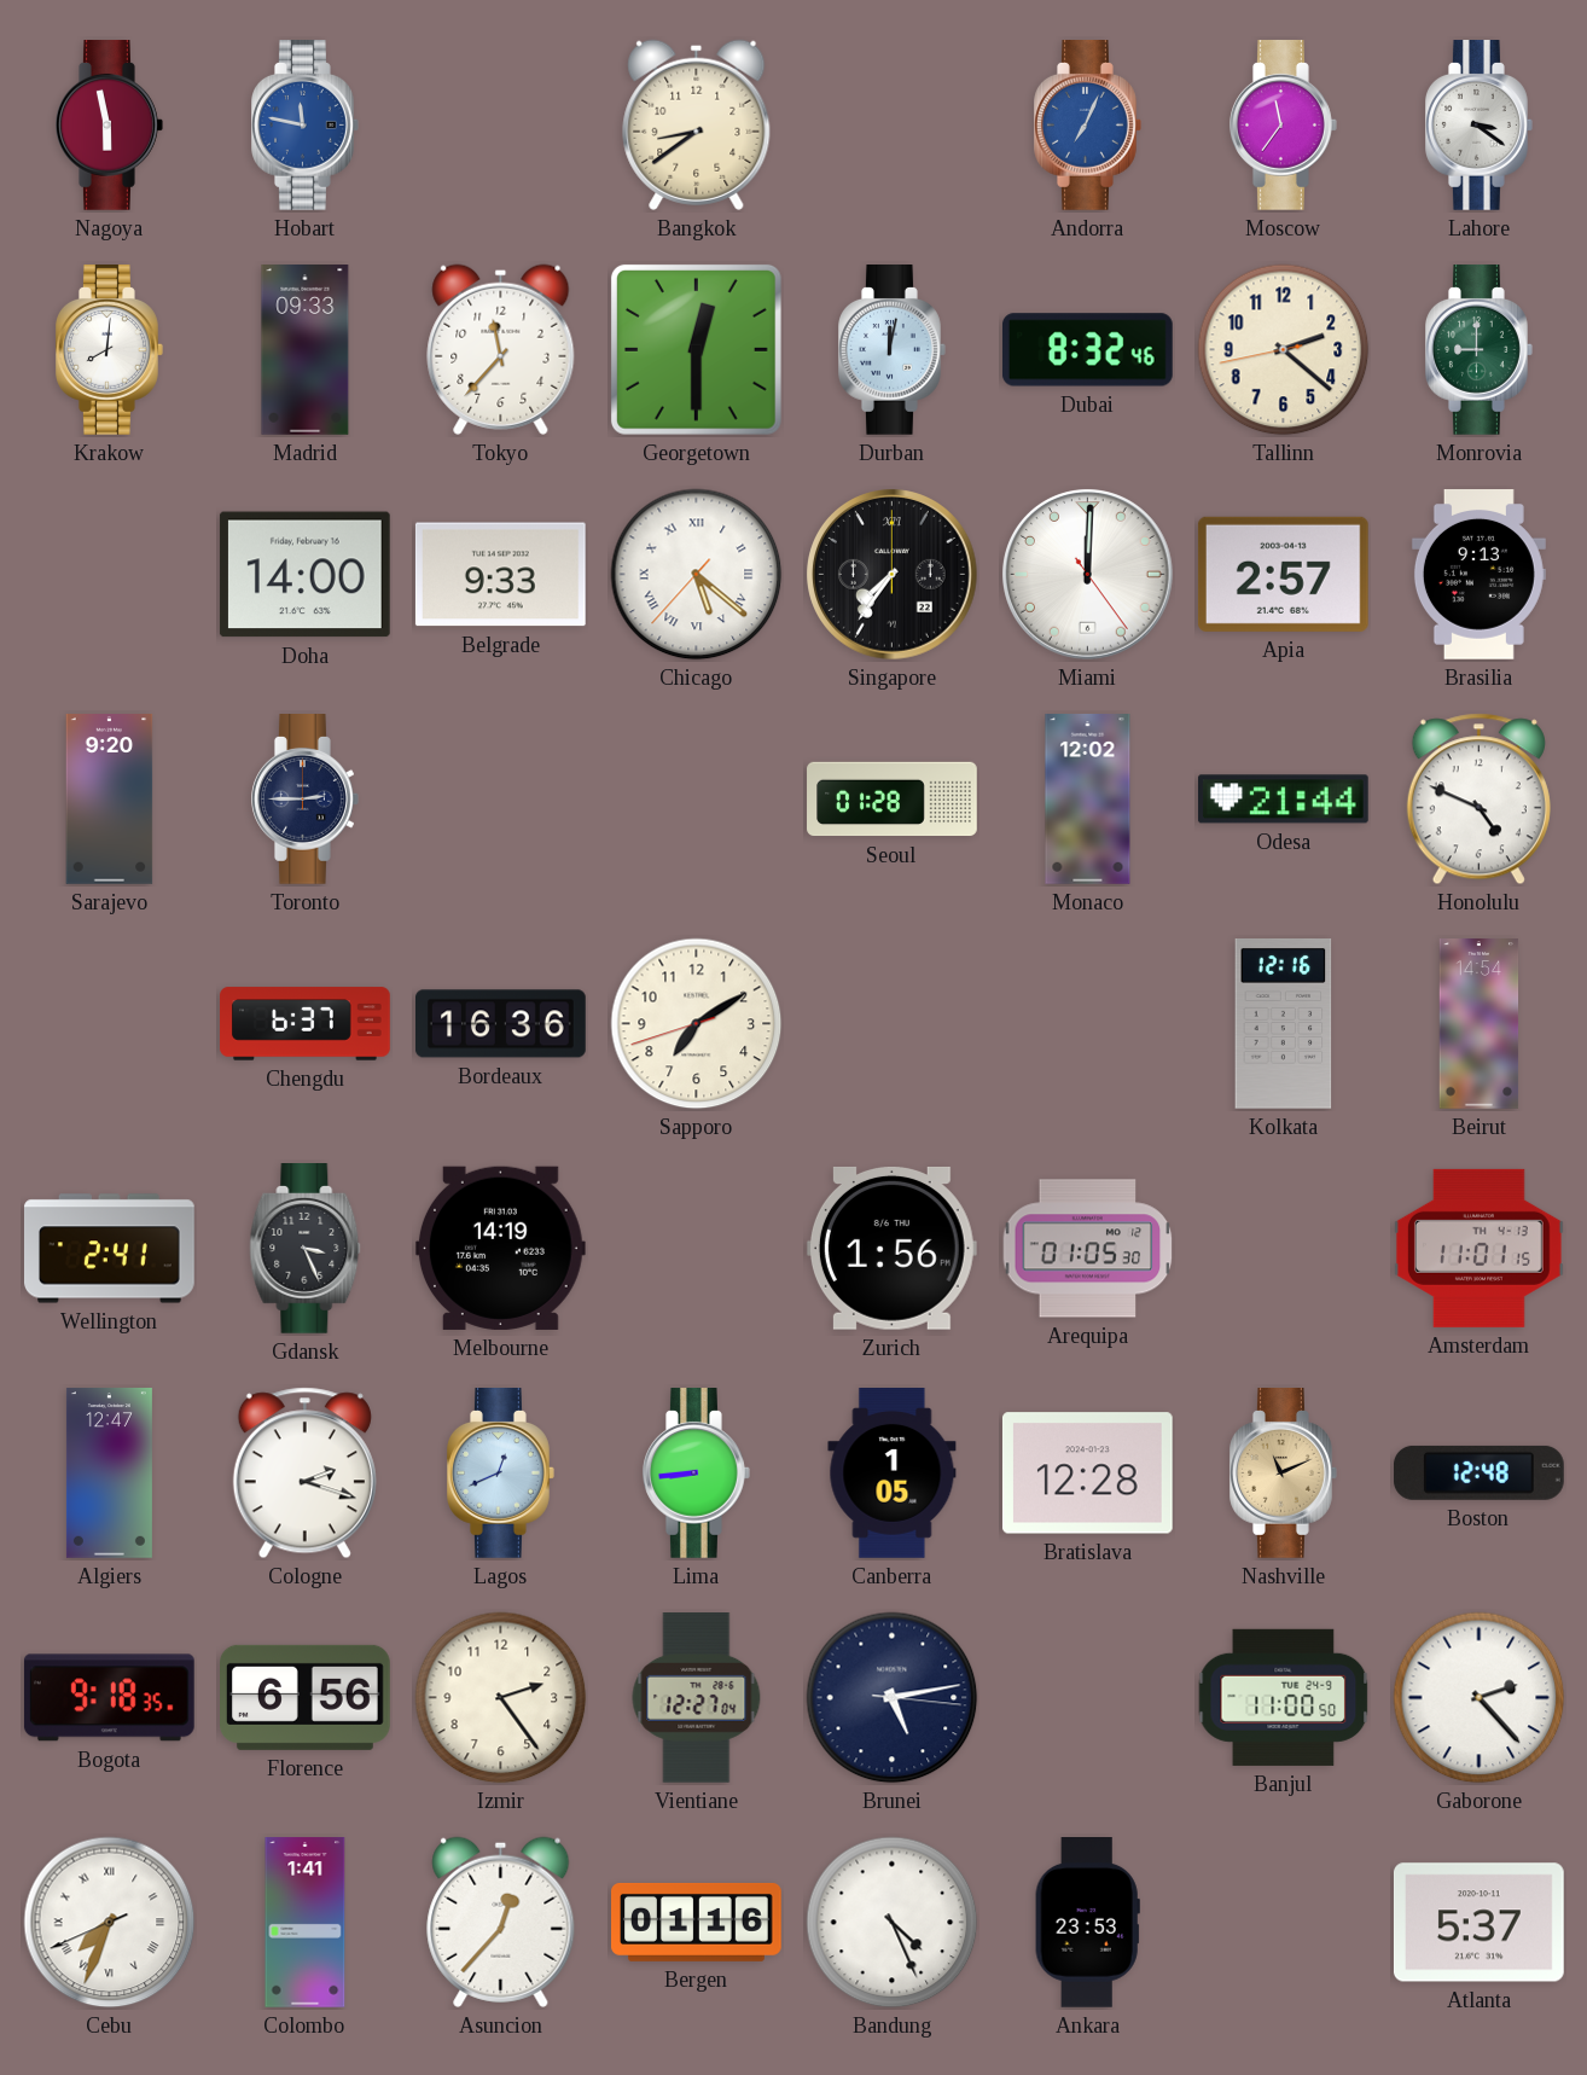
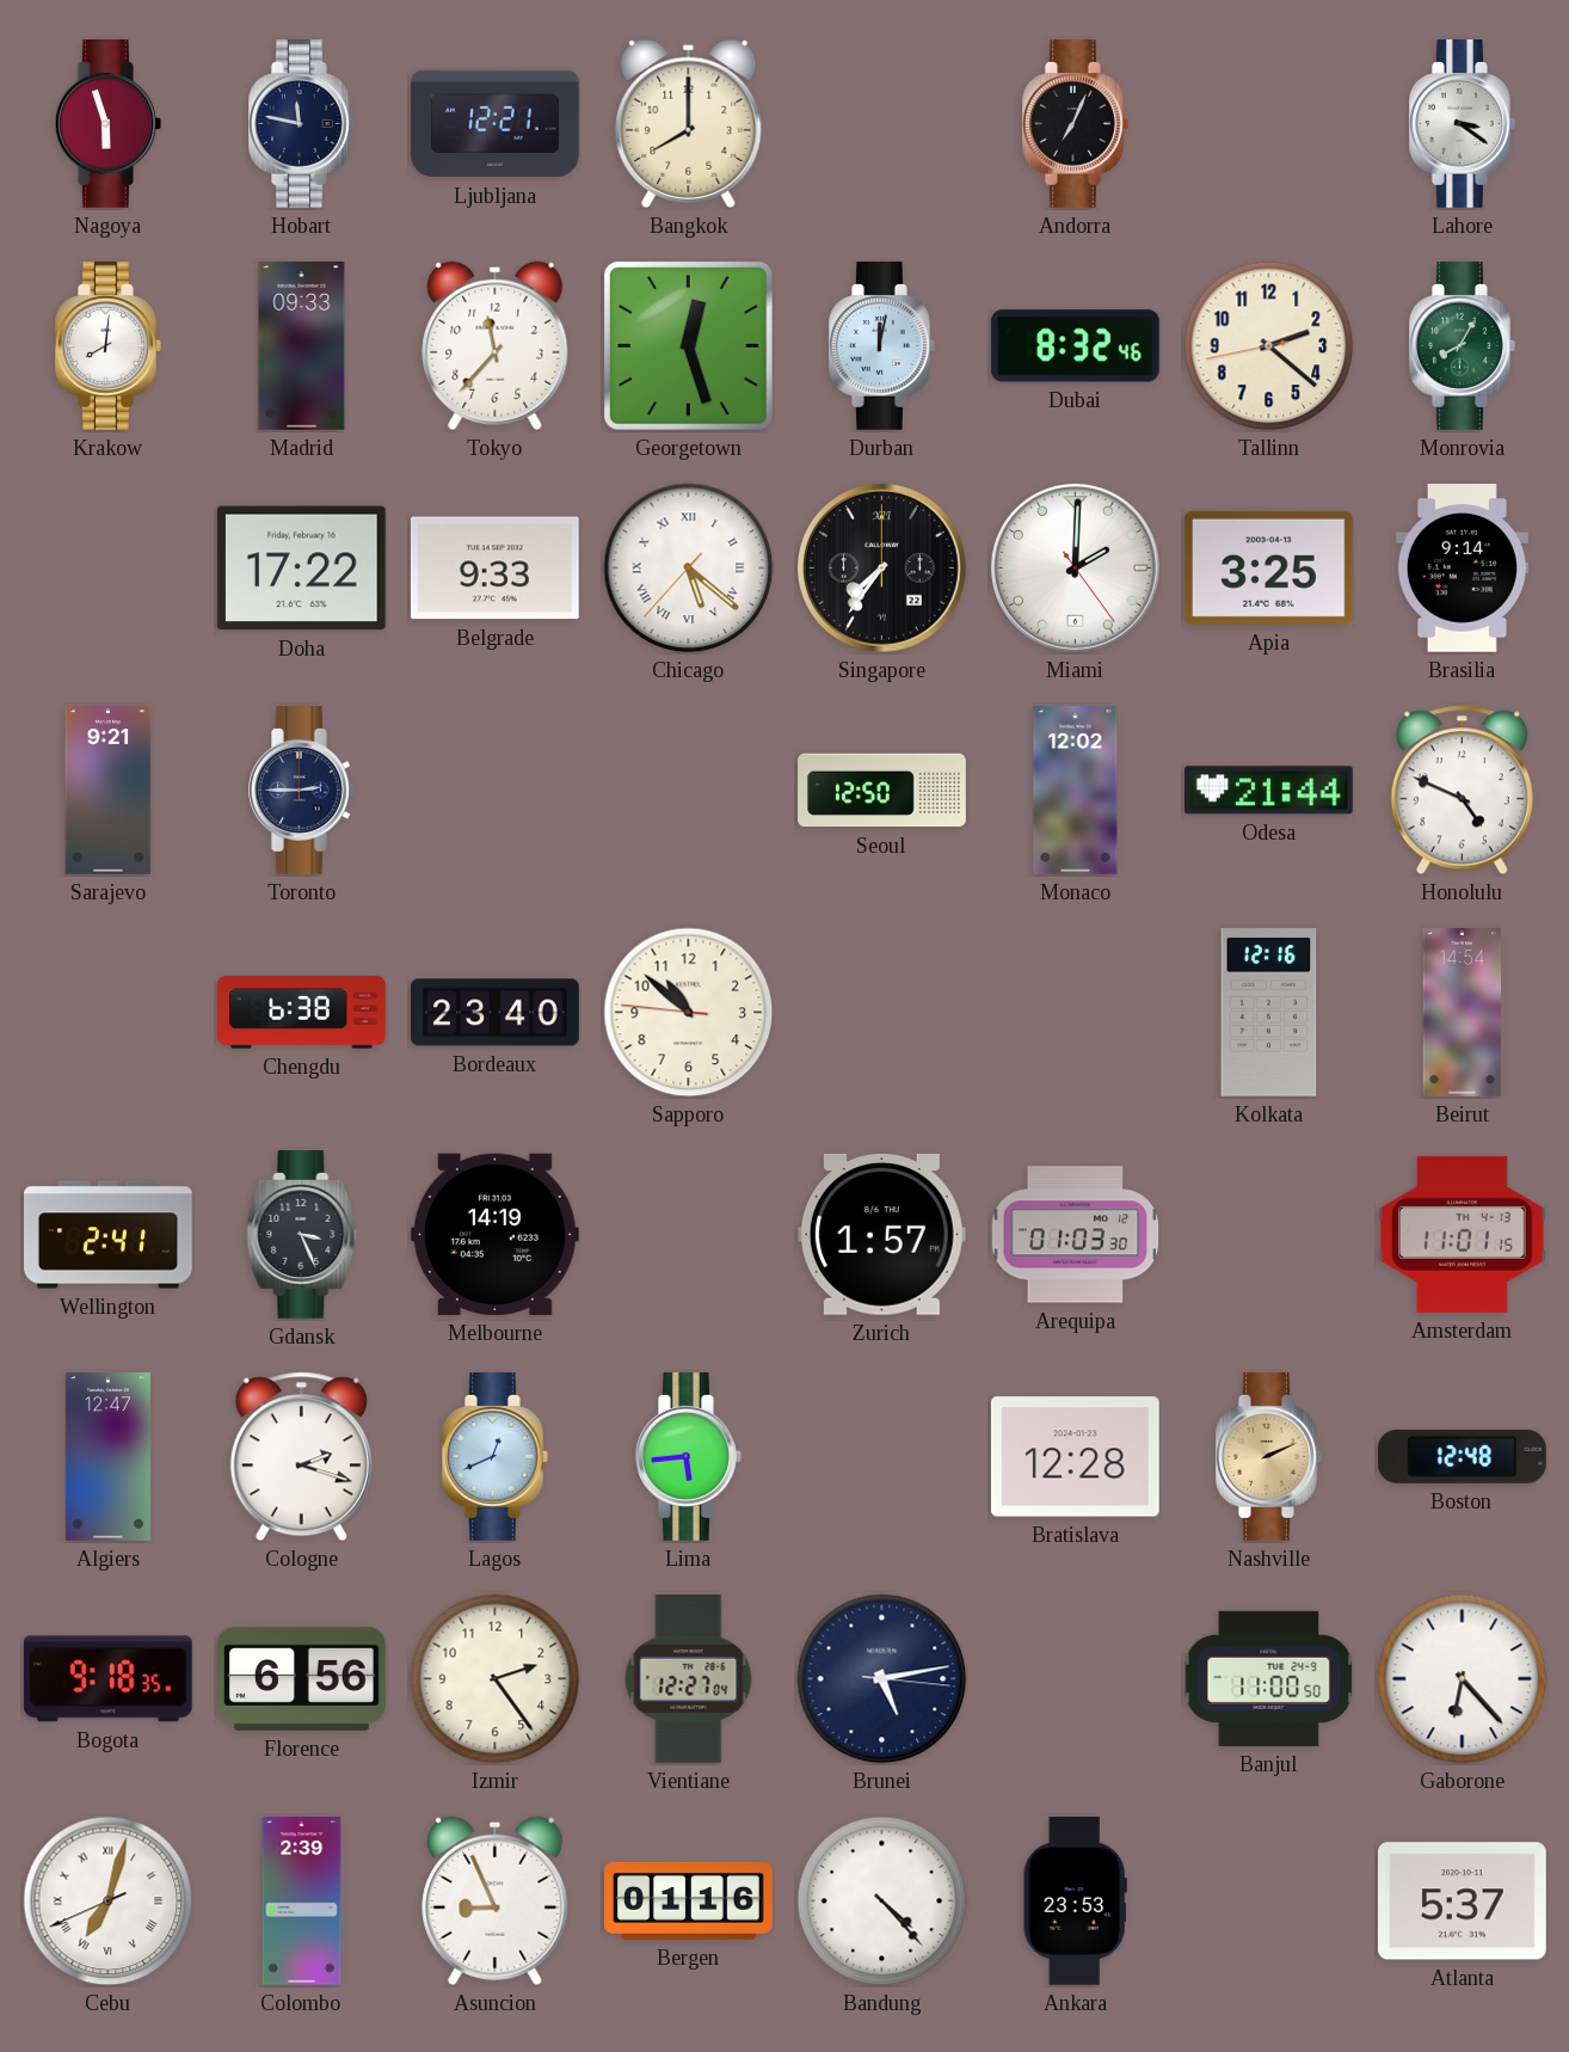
Nagoya: 5:58 -> 5:57 (109, 124)
Hobart dial: blue -> navy (302, 124)
Ljubljana: none -> 12:21 (496, 124)
Bangkok: 8:39 -> 8:00 (689, 123)
Andorra dial: blue -> black (1076, 124)
Moscow: 11:36 -> none (1284, 126)
Georgetown: 12:30 -> 12:27 (688, 345)
Monrovia: 9:00 -> 8:05 (1463, 346)
Doha: 14:00 -> 17:22 (301, 569)
Miami: 12:00 -> 2:00 (1076, 569)
Apia: 2:57 -> 3:25 (1268, 567)
Brasilia: 9:13 -> 9:14 (1462, 569)
Sarajevo: 9:20 -> 9:21 (109, 791)
Seoul: 01:28 -> 12:50 (882, 791)
Chengdu: 6:37 -> 6:38 (302, 1013)
Bordeaux: 16:36 -> 23:40 (496, 1013)
Sapporo: 7:09 -> 10:51 (689, 1013)
Zurich: 1:56 -> 1:57 (881, 1234)
Arequipa: 01:05 -> 01:03 (1076, 1235)
Lima: 8:44 -> 5:44 (689, 1457)
Canberra: 1:05 -> none (893, 1474)
Nashville: 11:11 -> 2:11 (1269, 1457)
Gaborone: 2:23 -> 6:23 (1463, 1679)
Cebu: 7:33 -> 7:02 (109, 1902)
Colombo: 1:41 -> 2:39 (302, 1902)
Asuncion: 12:37 -> 8:56 (496, 1900)
Bandung: 4:26 -> 4:23 (882, 1902)
